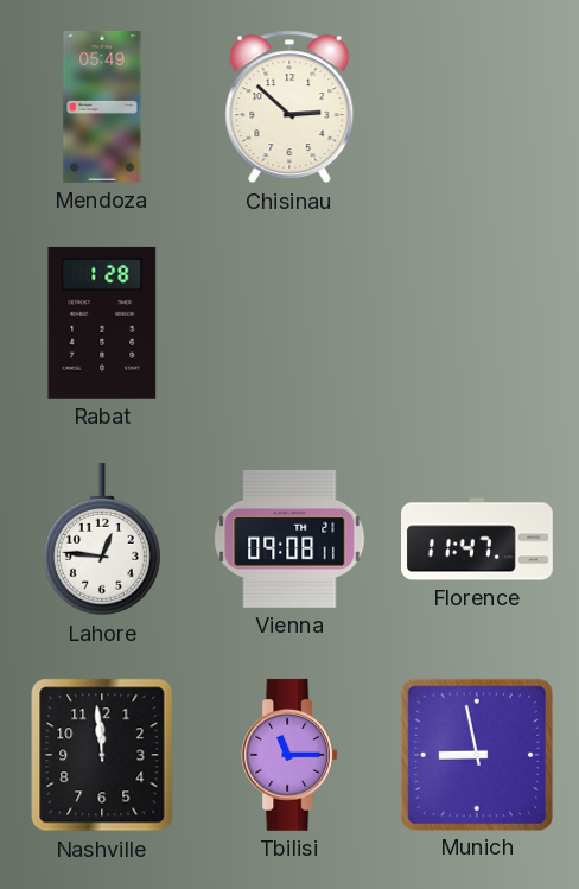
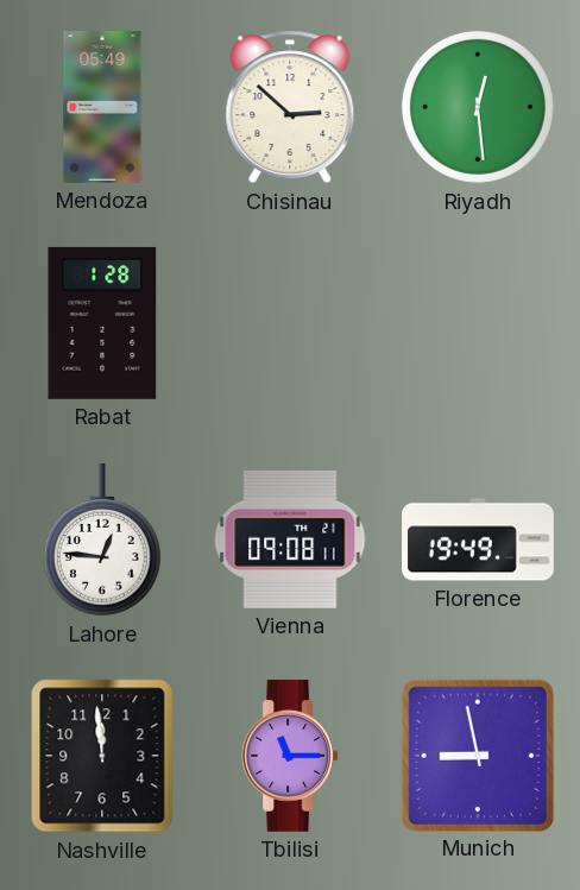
Riyadh: none -> 12:29 (478, 107)
Florence: 11:47 -> 19:49 (479, 539)
